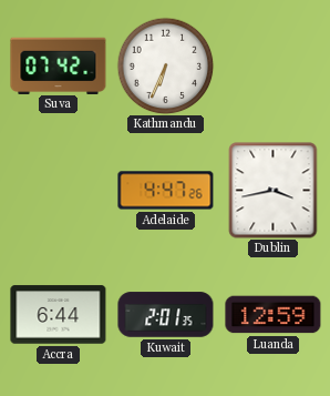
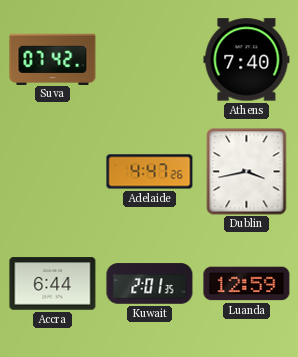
Kathmandu: 6:34 -> none (165, 65)
Athens: none -> 7:40 (247, 60)
